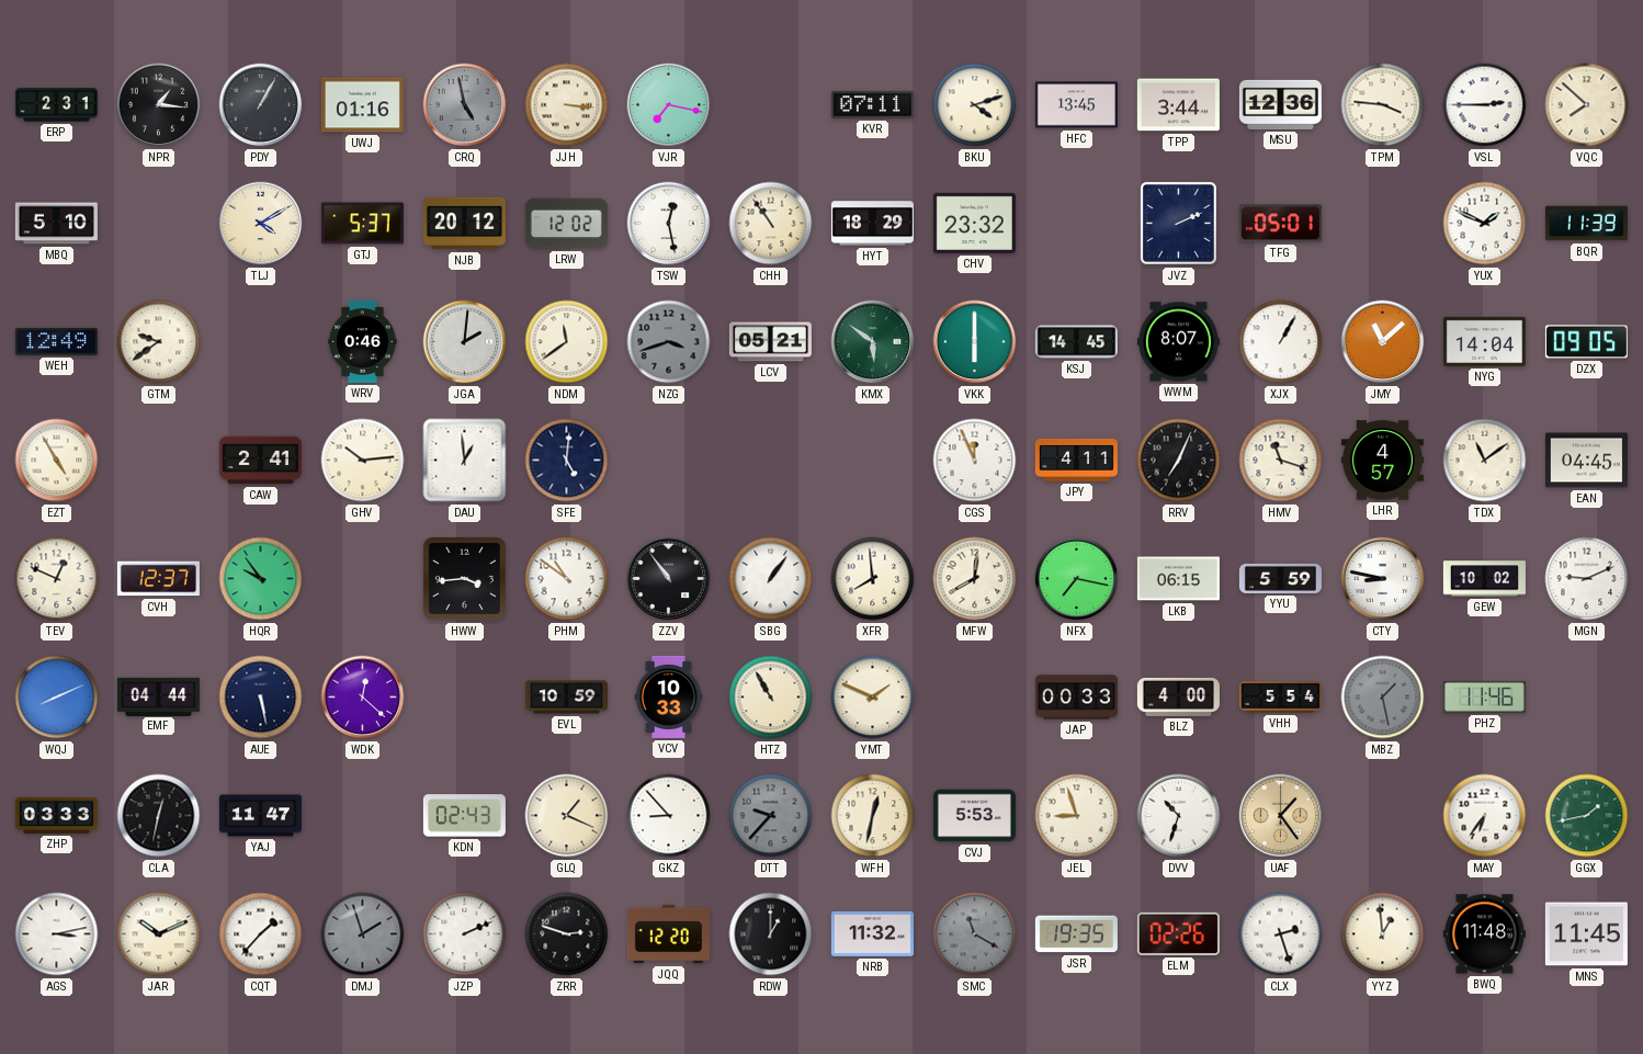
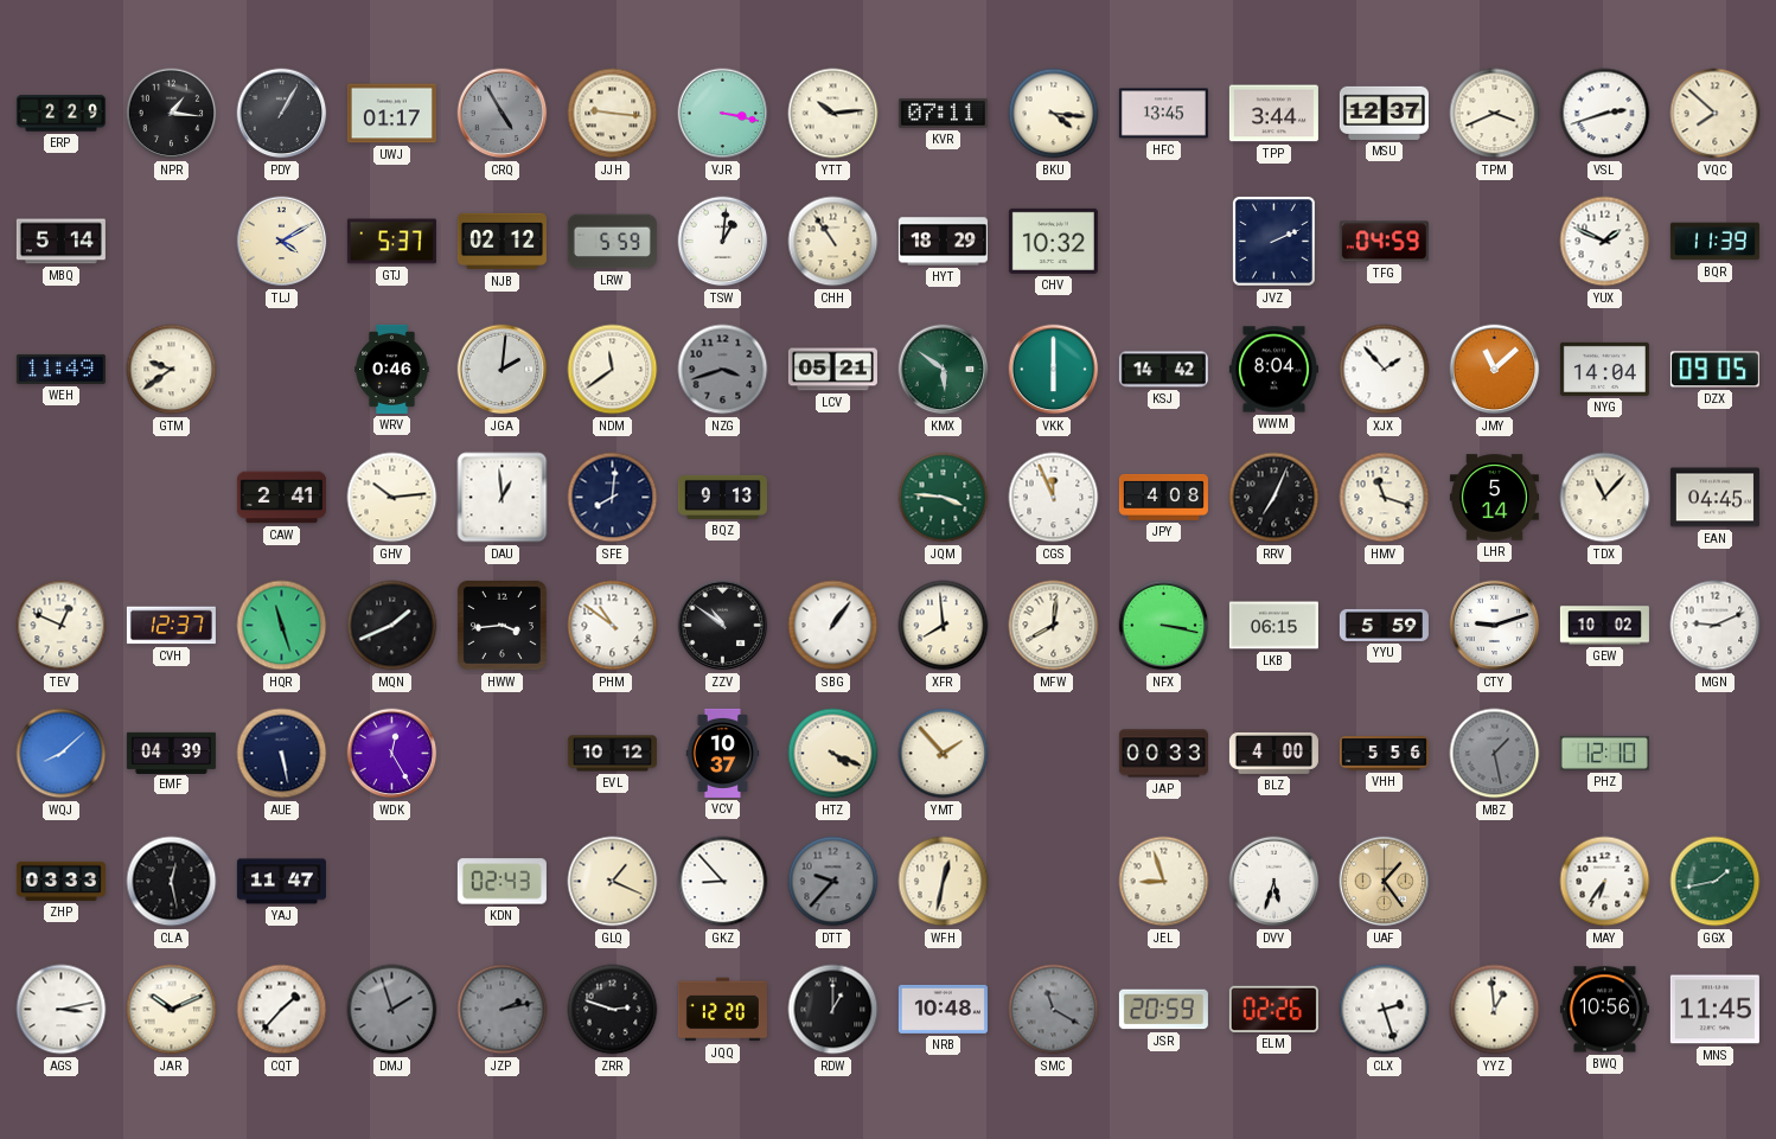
ERP: 2:31 -> 2:29 (60, 114)
UWJ: 01:16 -> 01:17 (391, 114)
CRQ: 4:58 -> 4:55 (503, 114)
JJH: 3:16 -> 9:16 (613, 114)
VJR: 7:17 -> 3:17 (723, 114)
YTT: none -> 10:14 (833, 114)
BKU: 4:12 -> 4:16 (1054, 114)
MSU: 12:36 -> 12:37 (1384, 113)
TPM: 3:46 -> 3:41 (1495, 114)
VSL: 2:45 -> 2:42 (1605, 114)
MBQ: 5:10 -> 5:14 (60, 242)
NJB: 20:12 -> 02:12 (502, 242)
LRW: 12:02 -> 5:59 (612, 242)
TSW: 12:28 -> 1:01 (723, 242)
CHV: 23:32 -> 10:32 (1053, 241)
TFG: 05:01 -> 04:59 (1384, 242)
WEH: 12:49 -> 11:49 (60, 369)
KSJ: 14:45 -> 14:42 (1163, 370)
WWM: 8:07 -> 8:04 (1273, 370)
XJX: 1:05 -> 1:53 (1385, 370)
EZT: 4:55 -> none (57, 461)
SFE: 5:01 -> 8:01 (613, 498)
BQZ: none -> 9:13 (722, 497)
JQM: none -> 3:46 (944, 498)
JPY: 4:11 -> 4:08 (1163, 497)
LHR: 4:57 -> 5:14 (1494, 498)
TDX: 11:09 -> 11:07 (1605, 498)
HQR: 9:54 -> 11:27 (282, 626)
MQN: none -> 1:41 (392, 626)
ZZV: 10:54 -> 10:51 (723, 626)
NFX: 7:17 -> 3:17 (1164, 626)
CTY: 8:47 -> 9:12 (1495, 626)
WQJ: 8:11 -> 8:08 (62, 754)
EMF: 04:44 -> 04:39 (171, 753)
WDK: 12:22 -> 12:25 (392, 754)
EVL: 10:59 -> 10:12 (612, 754)
VCV: 10:33 -> 10:37 (723, 753)
HTZ: 10:55 -> 4:19 (833, 754)
YMT: 1:49 -> 1:53 (944, 754)
VHH: 5:54 -> 5:56 (1384, 754)
PHZ: 11:46 -> 12:10 (1604, 753)
CLA: 12:32 -> 12:28 (172, 882)
CVJ: 5:53 -> none (974, 816)
DVV: 10:33 -> 5:33 (1274, 882)
JZP: 2:11 -> 2:13 (503, 1010)
JZP dial: white -> grey (503, 1010)
NRB: 11:32 -> 10:48 (943, 1009)
JSR: 19:35 -> 20:59 (1163, 1010)
BWQ: 11:48 -> 10:56 (1604, 1010)
